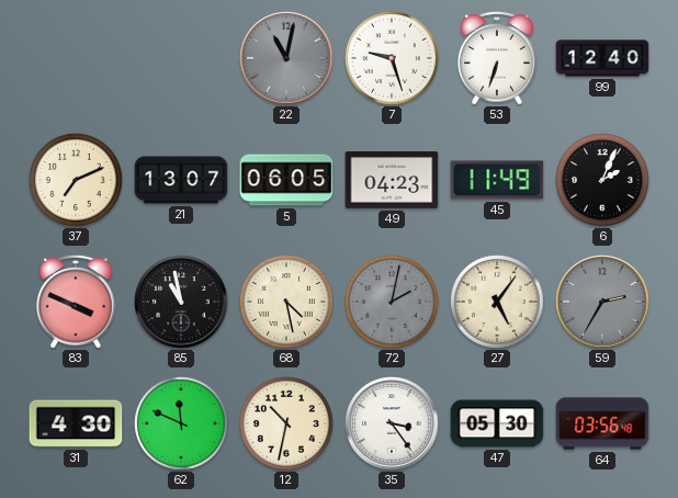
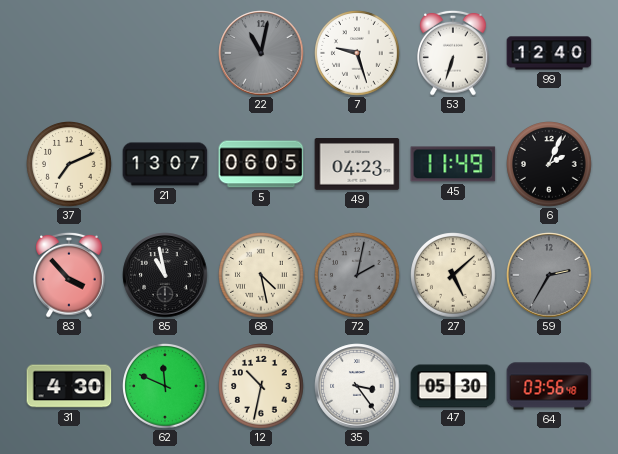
83: 3:49 -> 3:53 (69, 275)
27: 5:06 -> 5:08 (453, 275)
